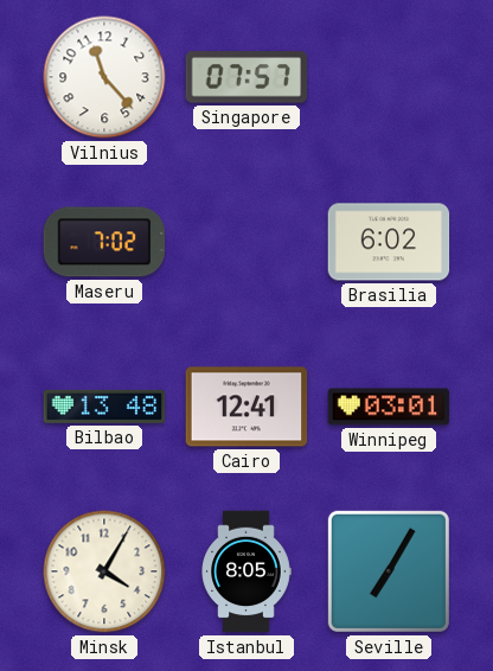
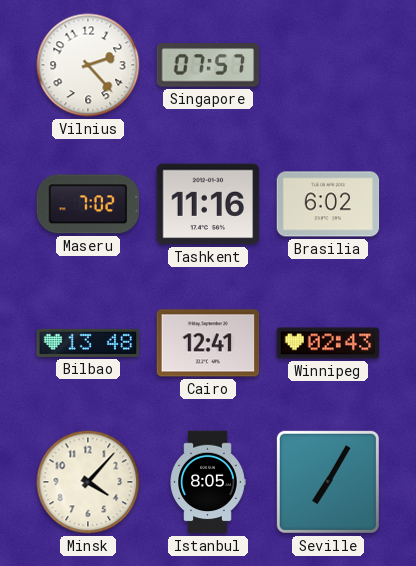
Vilnius: 11:23 -> 2:23 (88, 65)
Tashkent: none -> 11:16 (208, 204)
Winnipeg: 03:01 -> 02:43 (328, 343)
Minsk: 4:05 -> 4:07 (88, 482)
